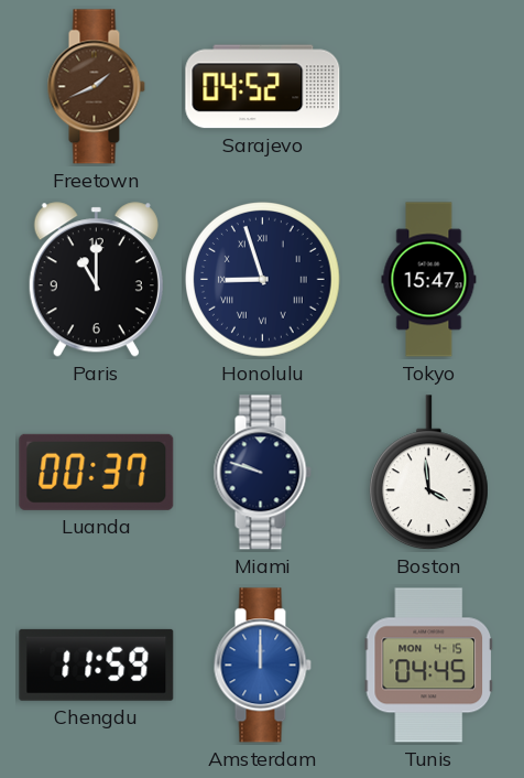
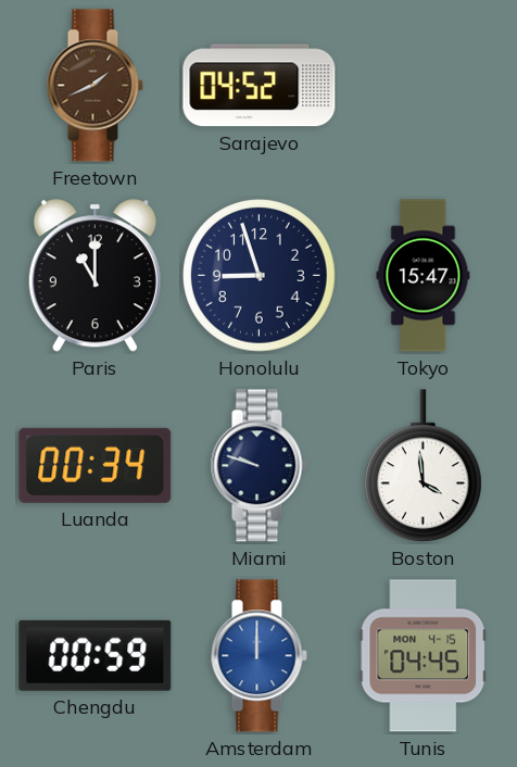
Honolulu numerals: Roman -> Arabic (260, 276)
Luanda: 00:37 -> 00:34 (96, 465)
Chengdu: 11:59 -> 00:59 (96, 655)
